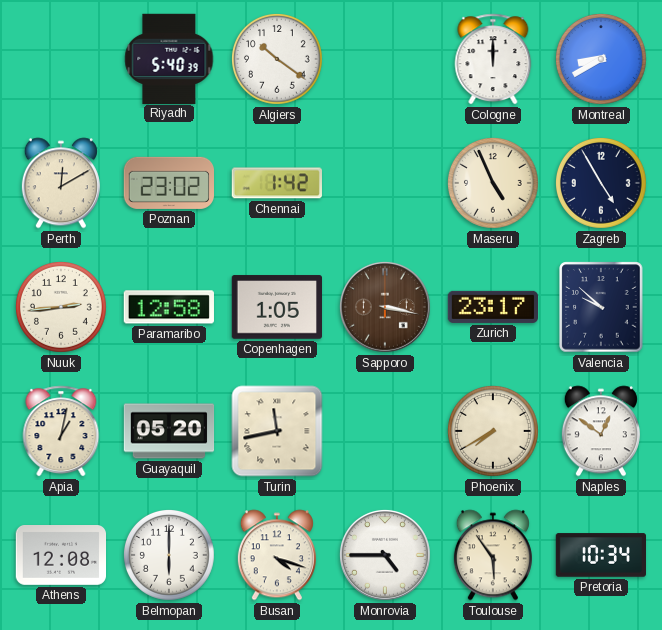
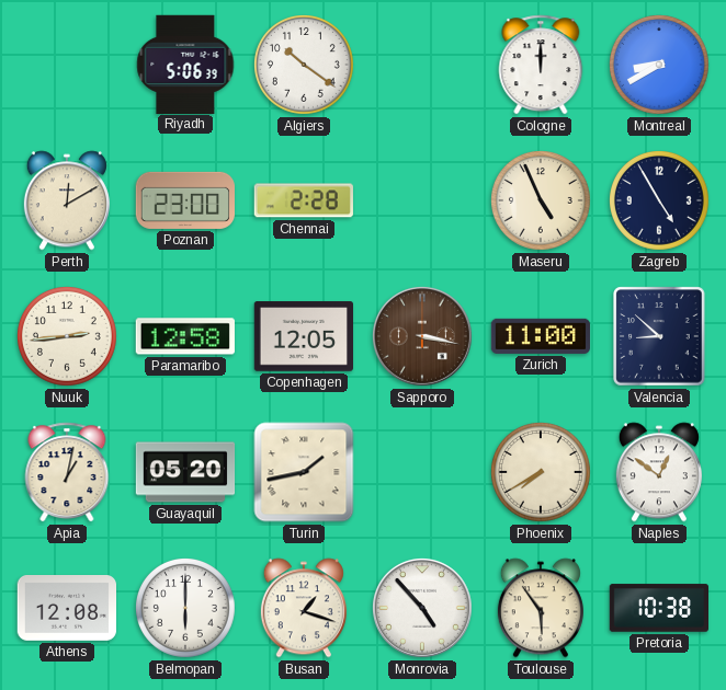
Riyadh: 5:40 -> 5:06 (185, 64)
Poznan: 23:02 -> 23:00 (184, 200)
Chennai: 1:42 -> 2:28 (304, 200)
Copenhagen: 1:05 -> 12:05 (303, 336)
Zurich: 23:17 -> 11:00 (540, 336)
Valencia: 9:52 -> 8:52 (659, 336)
Turin: 11:43 -> 1:43 (304, 472)
Busan: 4:18 -> 1:18 (304, 608)
Monrovia: 4:45 -> 4:53 (422, 608)
Pretoria: 10:34 -> 10:38 (659, 608)
